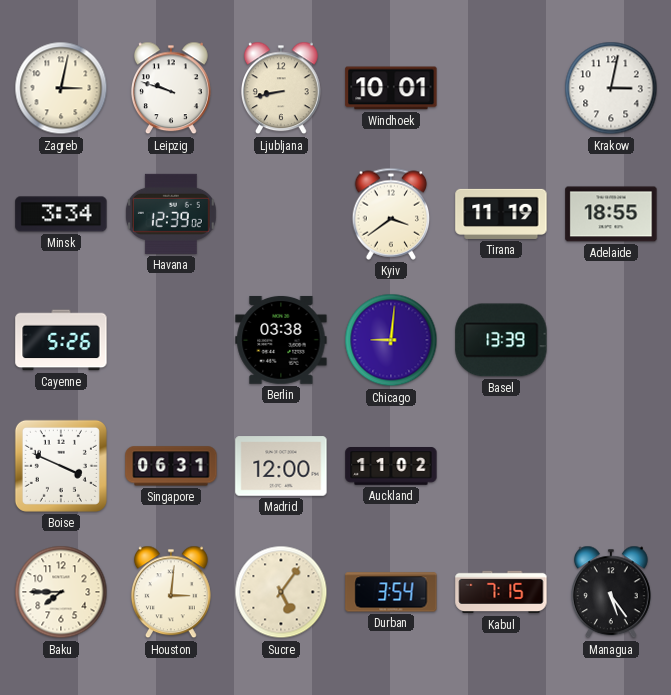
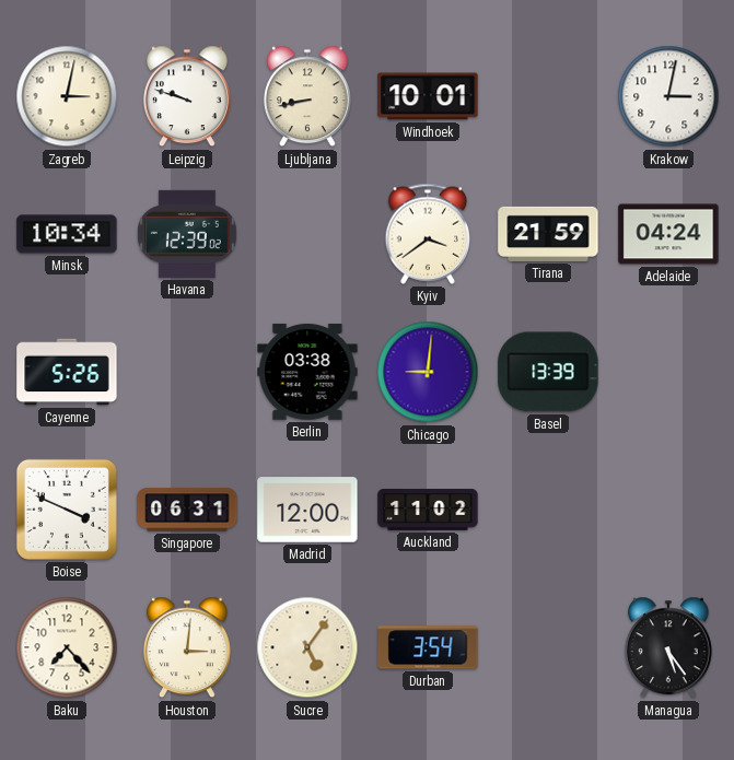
Minsk: 3:34 -> 10:34 (67, 234)
Tirana: 11:19 -> 21:59 (548, 234)
Adelaide: 18:55 -> 04:24 (668, 234)
Baku: 7:45 -> 7:23 (67, 647)
Kabul: 7:15 -> none (501, 592)
